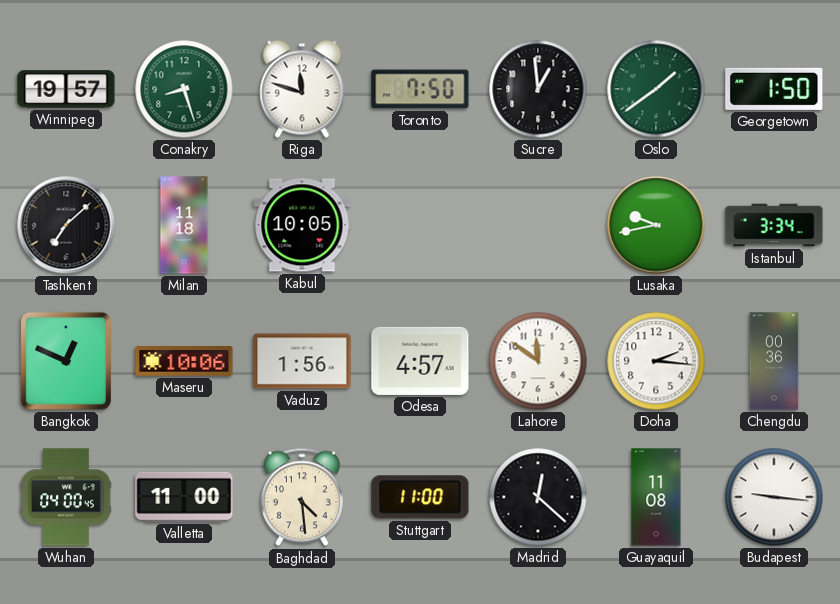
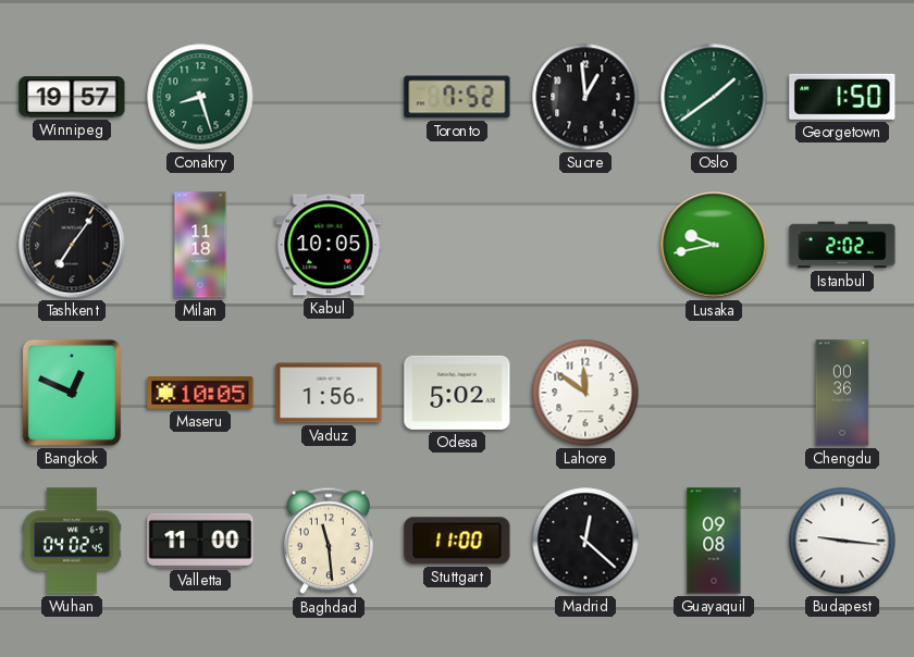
Riga: 11:48 -> none (302, 89)
Toronto: 7:50 -> 7:52 (457, 97)
Tashkent: 7:08 -> 7:06 (72, 245)
Istanbul: 3:34 -> 2:02 (842, 245)
Maseru: 10:06 -> 10:05 (200, 394)
Odesa: 4:57 -> 5:02 (457, 393)
Doha: 2:16 -> none (656, 361)
Wuhan: 04:00 -> 04:02 (72, 541)
Baghdad: 4:29 -> 11:29 (329, 541)
Guayaquil: 11:08 -> 09:08 (714, 541)
